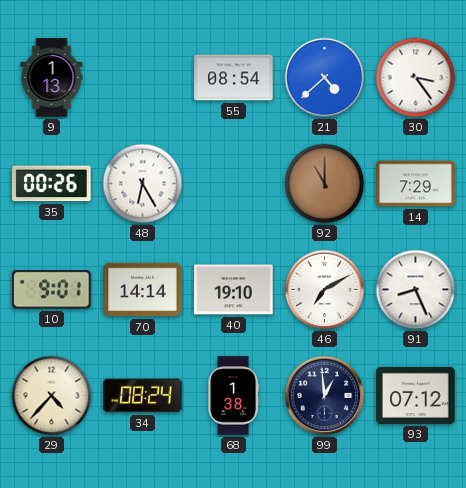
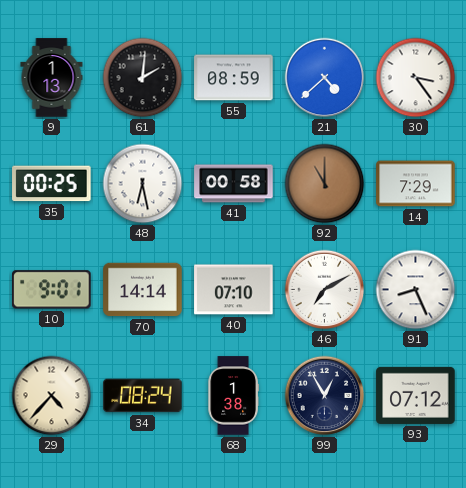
61: none -> 2:01 (143, 78)
55: 08:54 -> 08:59 (234, 78)
35: 00:26 -> 00:25 (52, 184)
48: 6:25 -> 6:28 (143, 184)
41: none -> 00:58 (234, 184)
40: 19:10 -> 07:10 (234, 290)
99: 12:59 -> 12:55 (325, 396)
